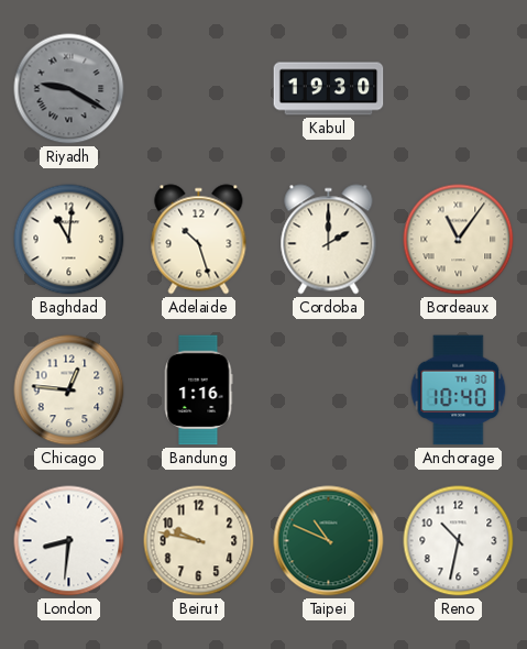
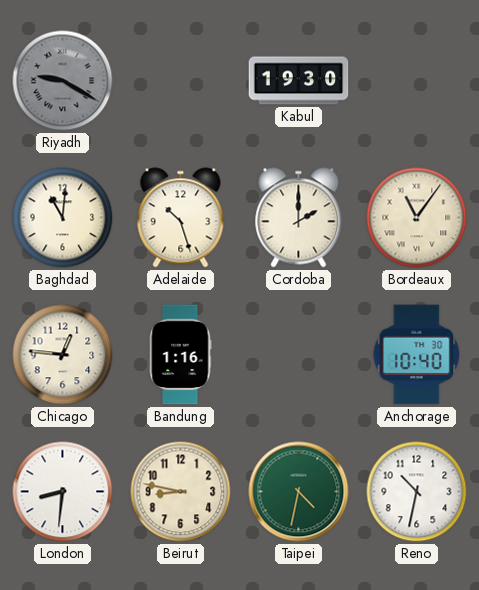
Beirut: 9:47 -> 8:47 (181, 492)
Taipei: 10:49 -> 4:32 (299, 492)
